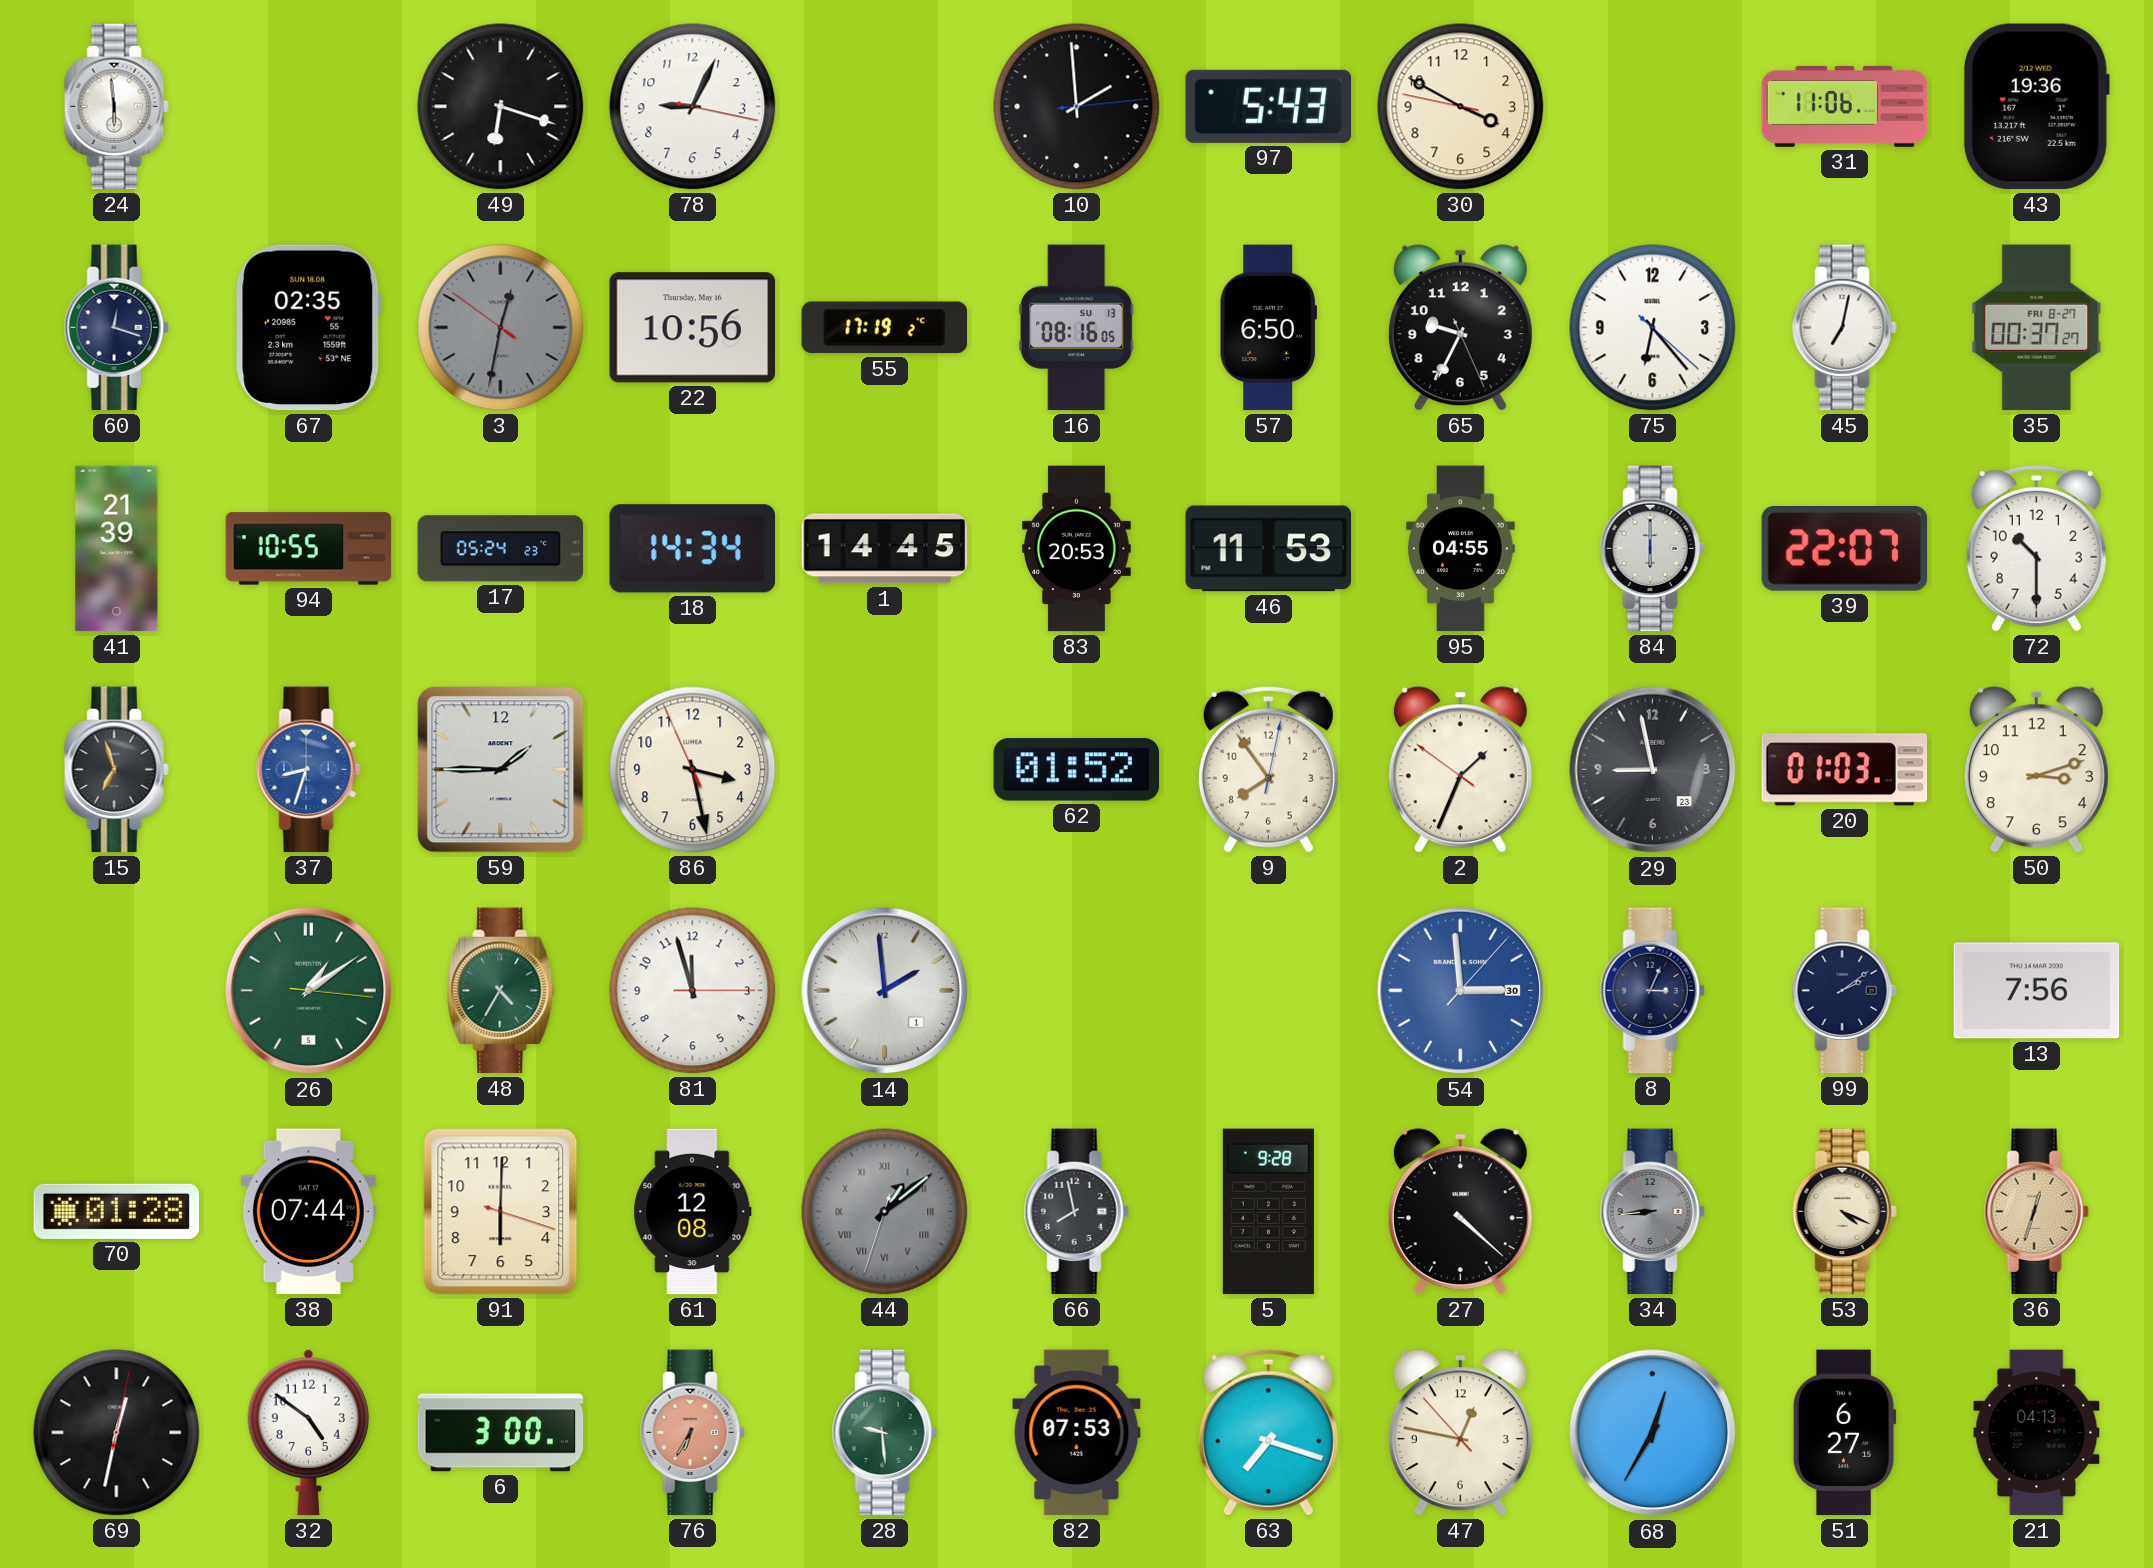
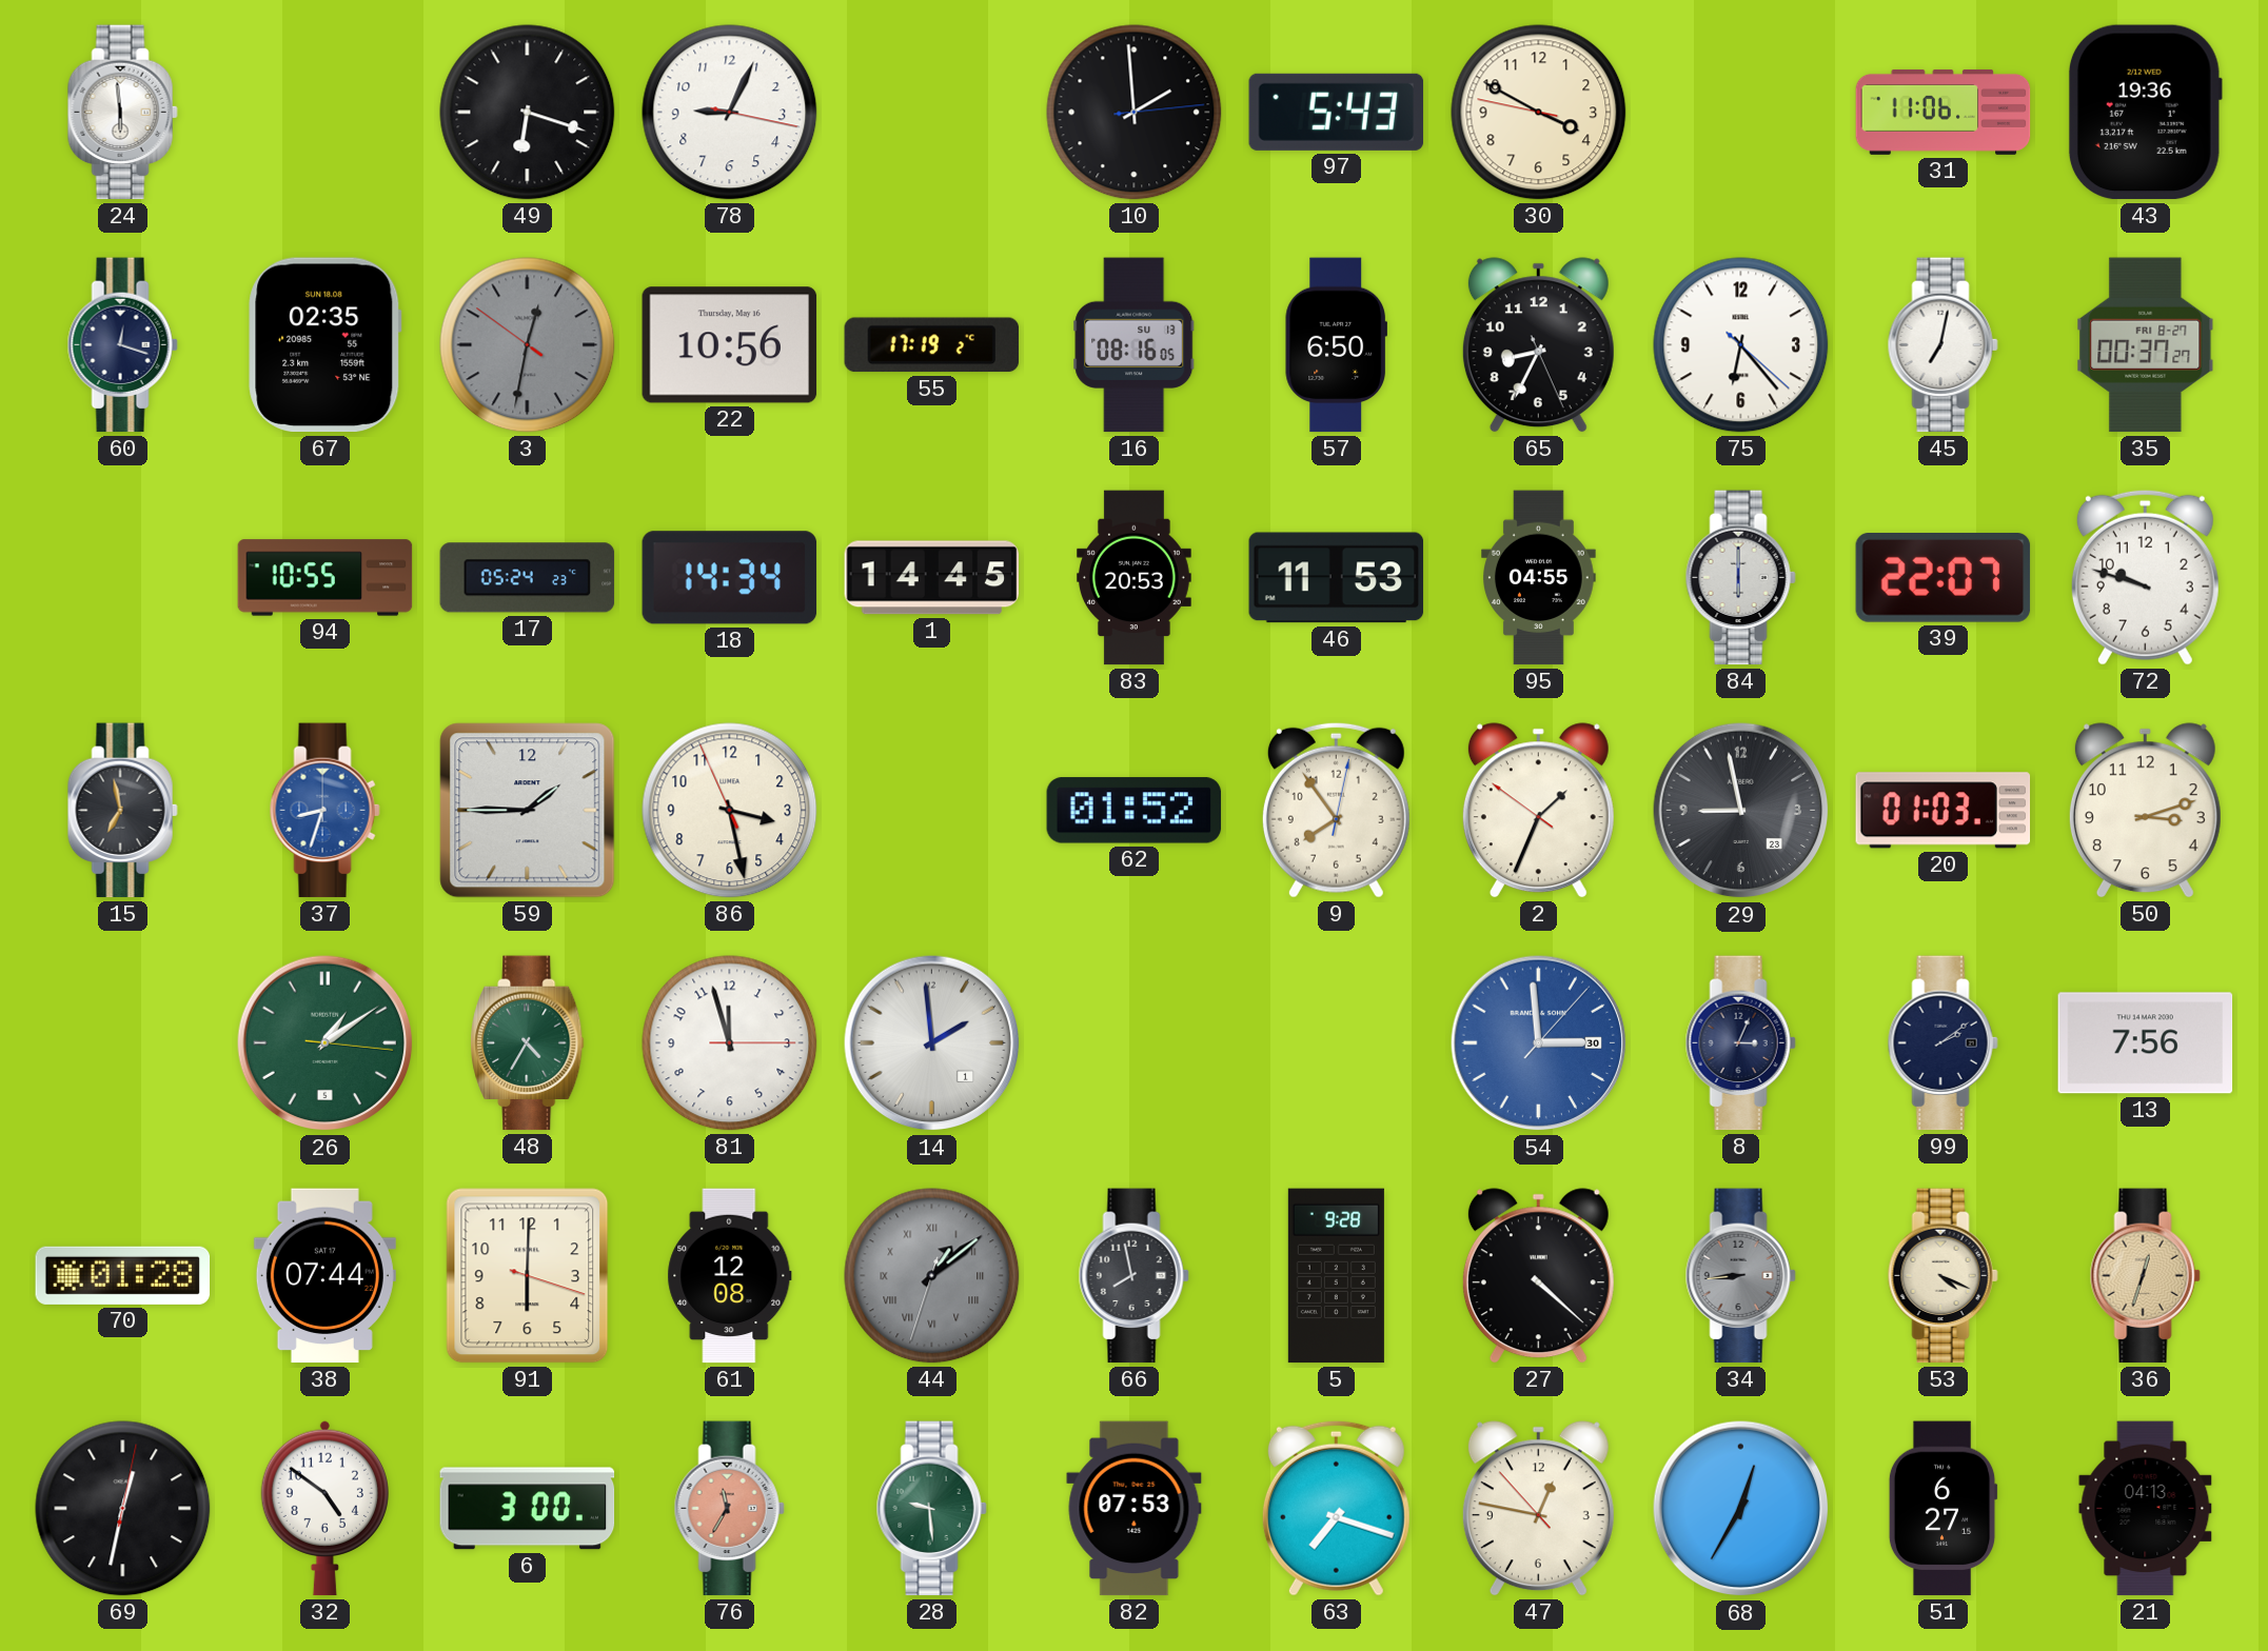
65: 9:34 -> 8:34 (1538, 345)
41: 21:39 -> none (117, 549)
72: 10:30 -> 9:48 (2145, 577)
15: 6:57 -> 6:58 (122, 811)
76: 6:35 -> 11:35 (729, 1509)
